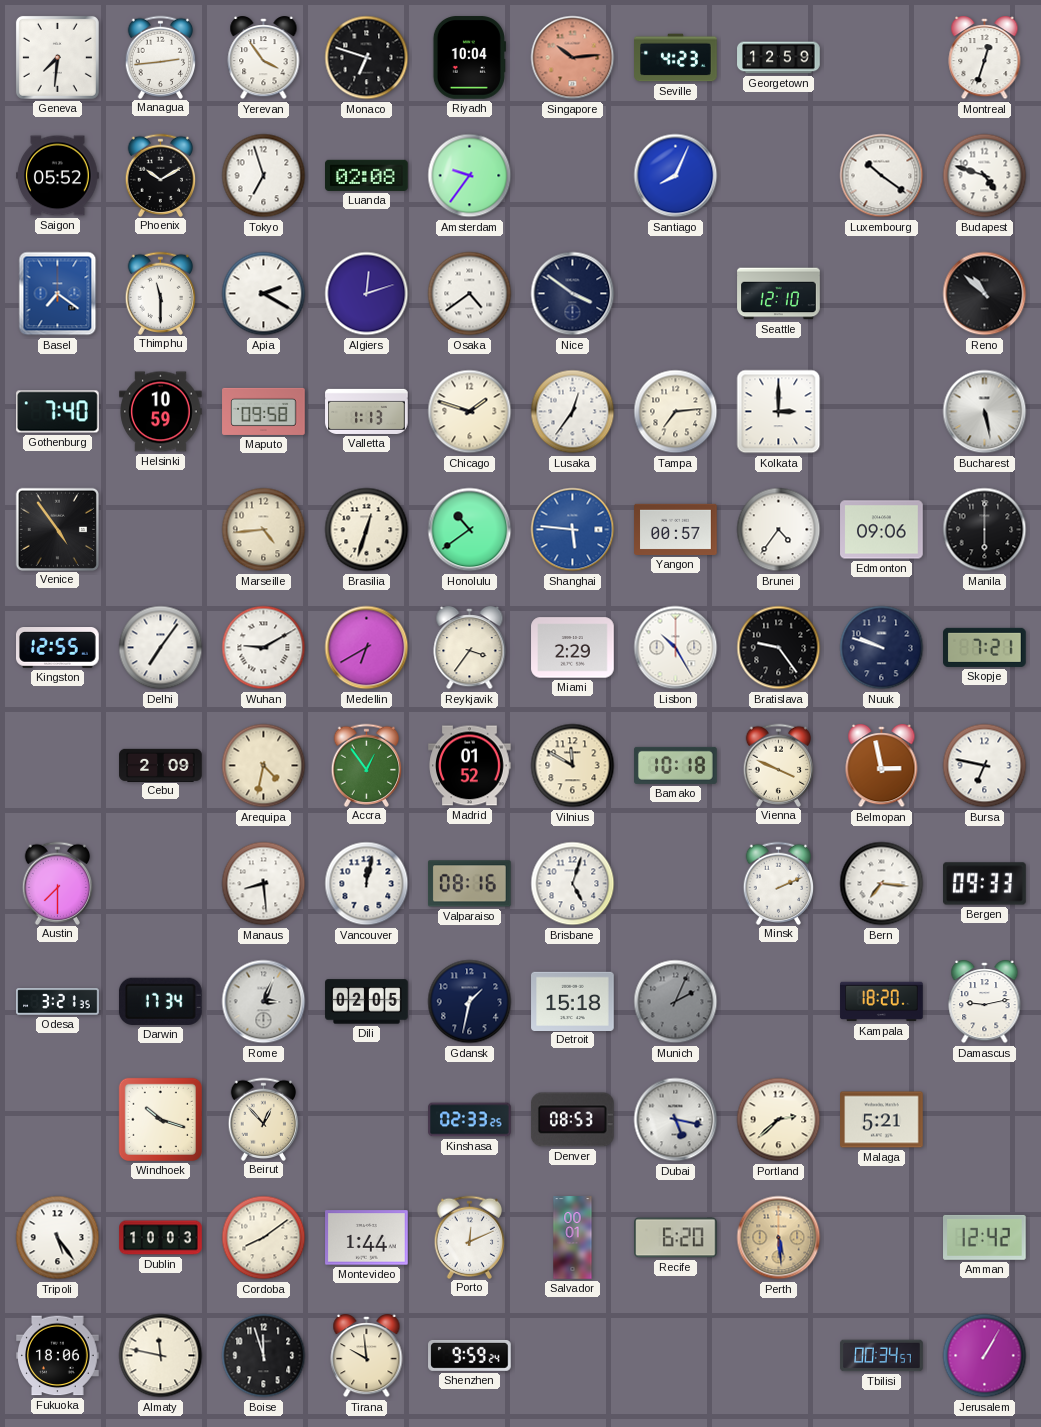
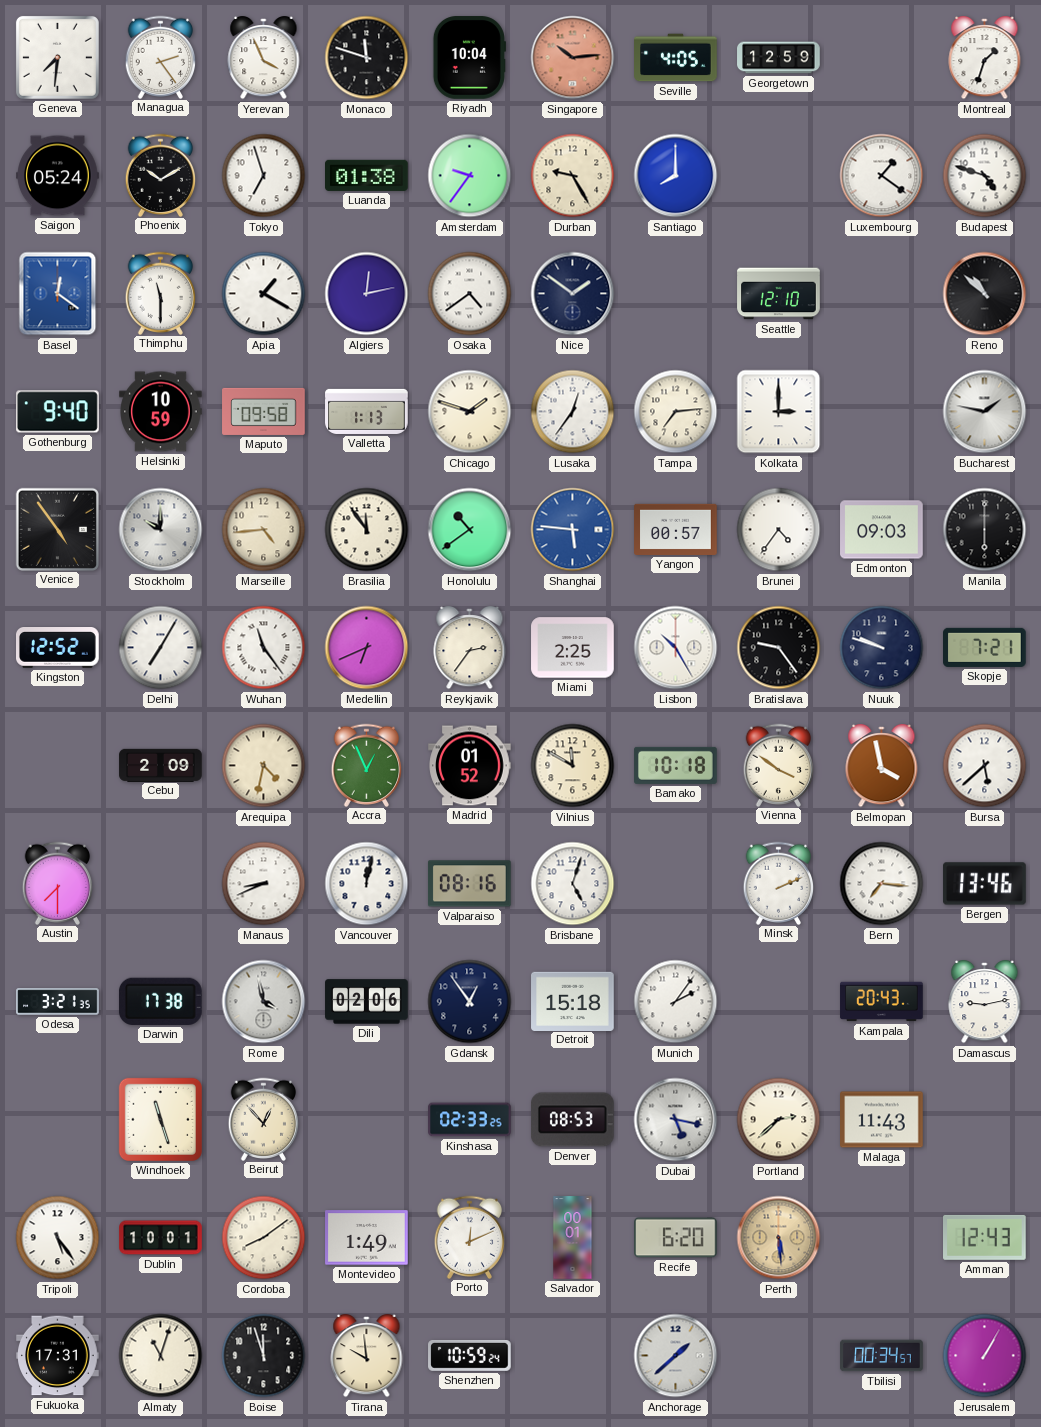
Managua: 2:44 -> 2:24 (161, 57)
Yerevan: 3:54 -> 3:56 (264, 58)
Monaco: 6:48 -> 11:48 (367, 58)
Seville: 4:23 -> 4:05 (676, 58)
Montreal: 12:33 -> 1:33 (985, 58)
Saigon: 05:52 -> 05:24 (58, 176)
Luanda: 02:08 -> 01:38 (367, 175)
Durban: none -> 9:25 (573, 176)
Santiago: 8:04 -> 8:00 (676, 176)
Luxembourg: 10:21 -> 1:21 (882, 176)
Basel: 7:21 -> 12:21 (58, 294)
Apia: 2:20 -> 1:20 (264, 294)
Algiers: 12:12 -> 12:13 (367, 294)
Nice: 3:51 -> 1:51 (573, 294)
Gothenburg: 7:40 -> 9:40 (58, 412)
Bucharest: 5:28 -> 1:47 (985, 412)
Stockholm: none -> 10:00 (161, 530)
Brasilia: 12:33 -> 11:54 (367, 530)
Edmonton: 09:06 -> 09:03 (882, 530)
Kingston: 12:55 -> 12:52 (58, 648)
Delhi: 7:06 -> 7:05 (161, 648)
Wuhan: 9:10 -> 11:24 (264, 648)
Medellin: 6:40 -> 6:41 (367, 648)
Reykjavik: 3:36 -> 2:36 (470, 648)
Miami: 2:29 -> 2:25 (573, 648)
Accra: 12:54 -> 12:56 (367, 765)
Vienna: 3:49 -> 3:51 (779, 765)
Belmopan: 2:58 -> 3:58 (882, 766)
Bursa: 6:47 -> 5:38 (985, 766)
Manaus: 8:29 -> 8:41 (264, 884)
Bergen: 09:33 -> 13:46 (985, 884)
Darwin: 17:34 -> 17:38 (160, 1001)
Rome: 3:04 -> 3:58 (264, 1002)
Dili: 02:05 -> 02:06 (367, 1002)
Gdansk: 1:32 -> 12:54 (470, 1002)
Munich: 2:04 -> 2:06 (676, 1002)
Munich dial: grey -> white (676, 1002)
Kampala: 18:20 -> 20:43 (882, 1002)
Windhoek: 10:18 -> 11:27 (160, 1119)
Malaga: 5:21 -> 11:43 (882, 1120)
Dublin: 10:03 -> 10:01 (161, 1238)
Montevideo: 1:44 -> 1:49 (367, 1238)
Amman: 12:42 -> 12:43 (985, 1237)
Fukuoka: 18:06 -> 17:31 (58, 1356)
Almaty: 11:47 -> 11:03 (161, 1356)
Shenzhen: 9:59 -> 10:59 (470, 1355)
Anchorage: none -> 1:38 (676, 1356)
